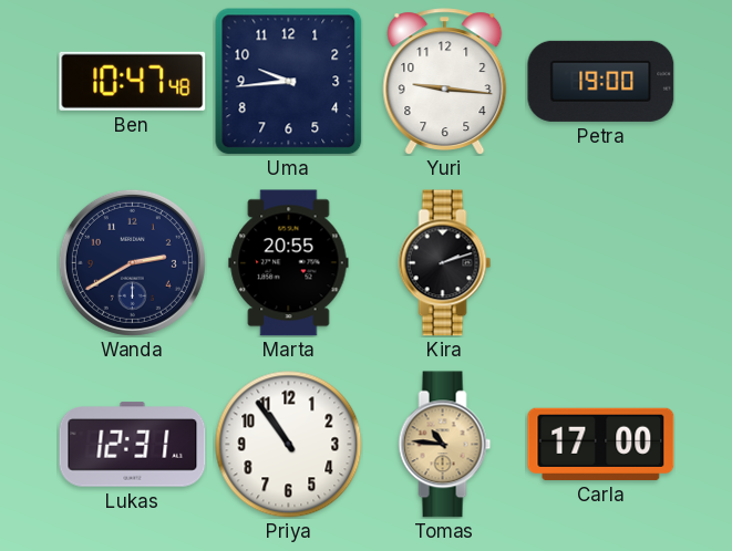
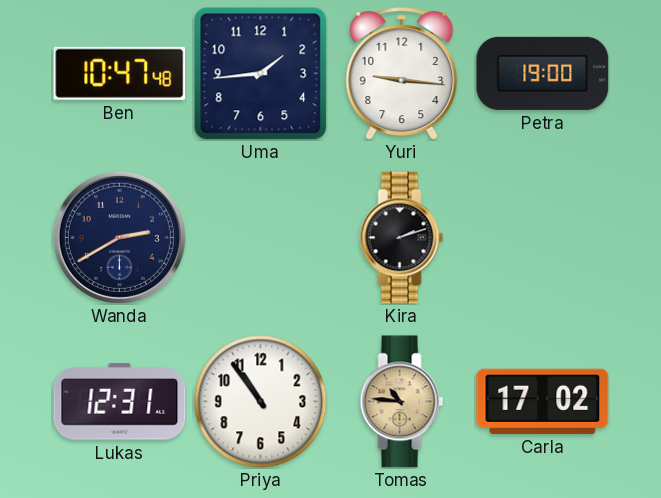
Uma: 9:44 -> 1:44 (261, 74)
Marta: 20:55 -> none (289, 263)
Carla: 17:00 -> 17:02 (543, 401)
